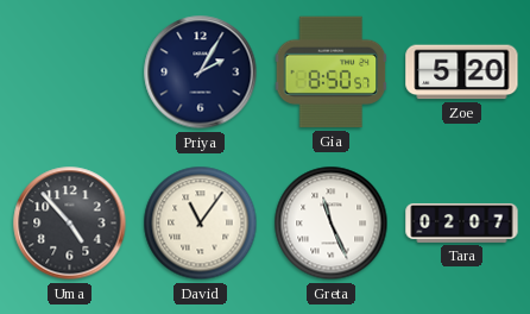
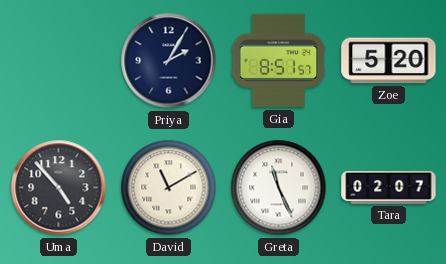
Gia: 8:50 -> 8:51 (279, 61)
David: 11:06 -> 11:10 (169, 188)
